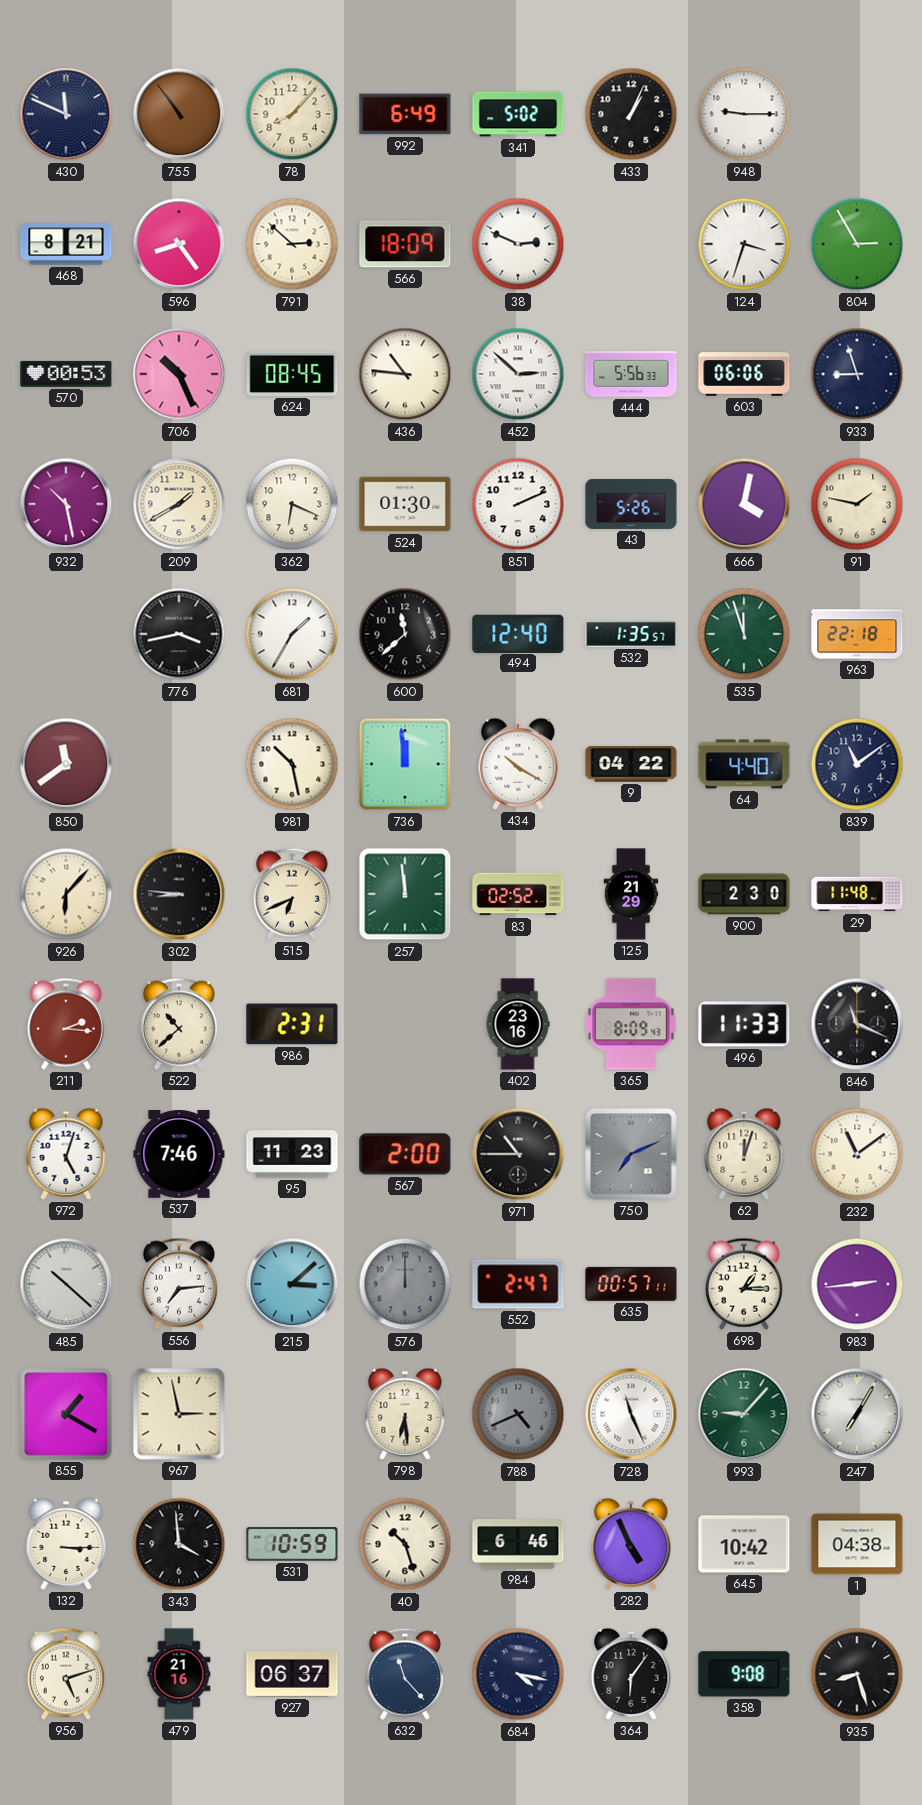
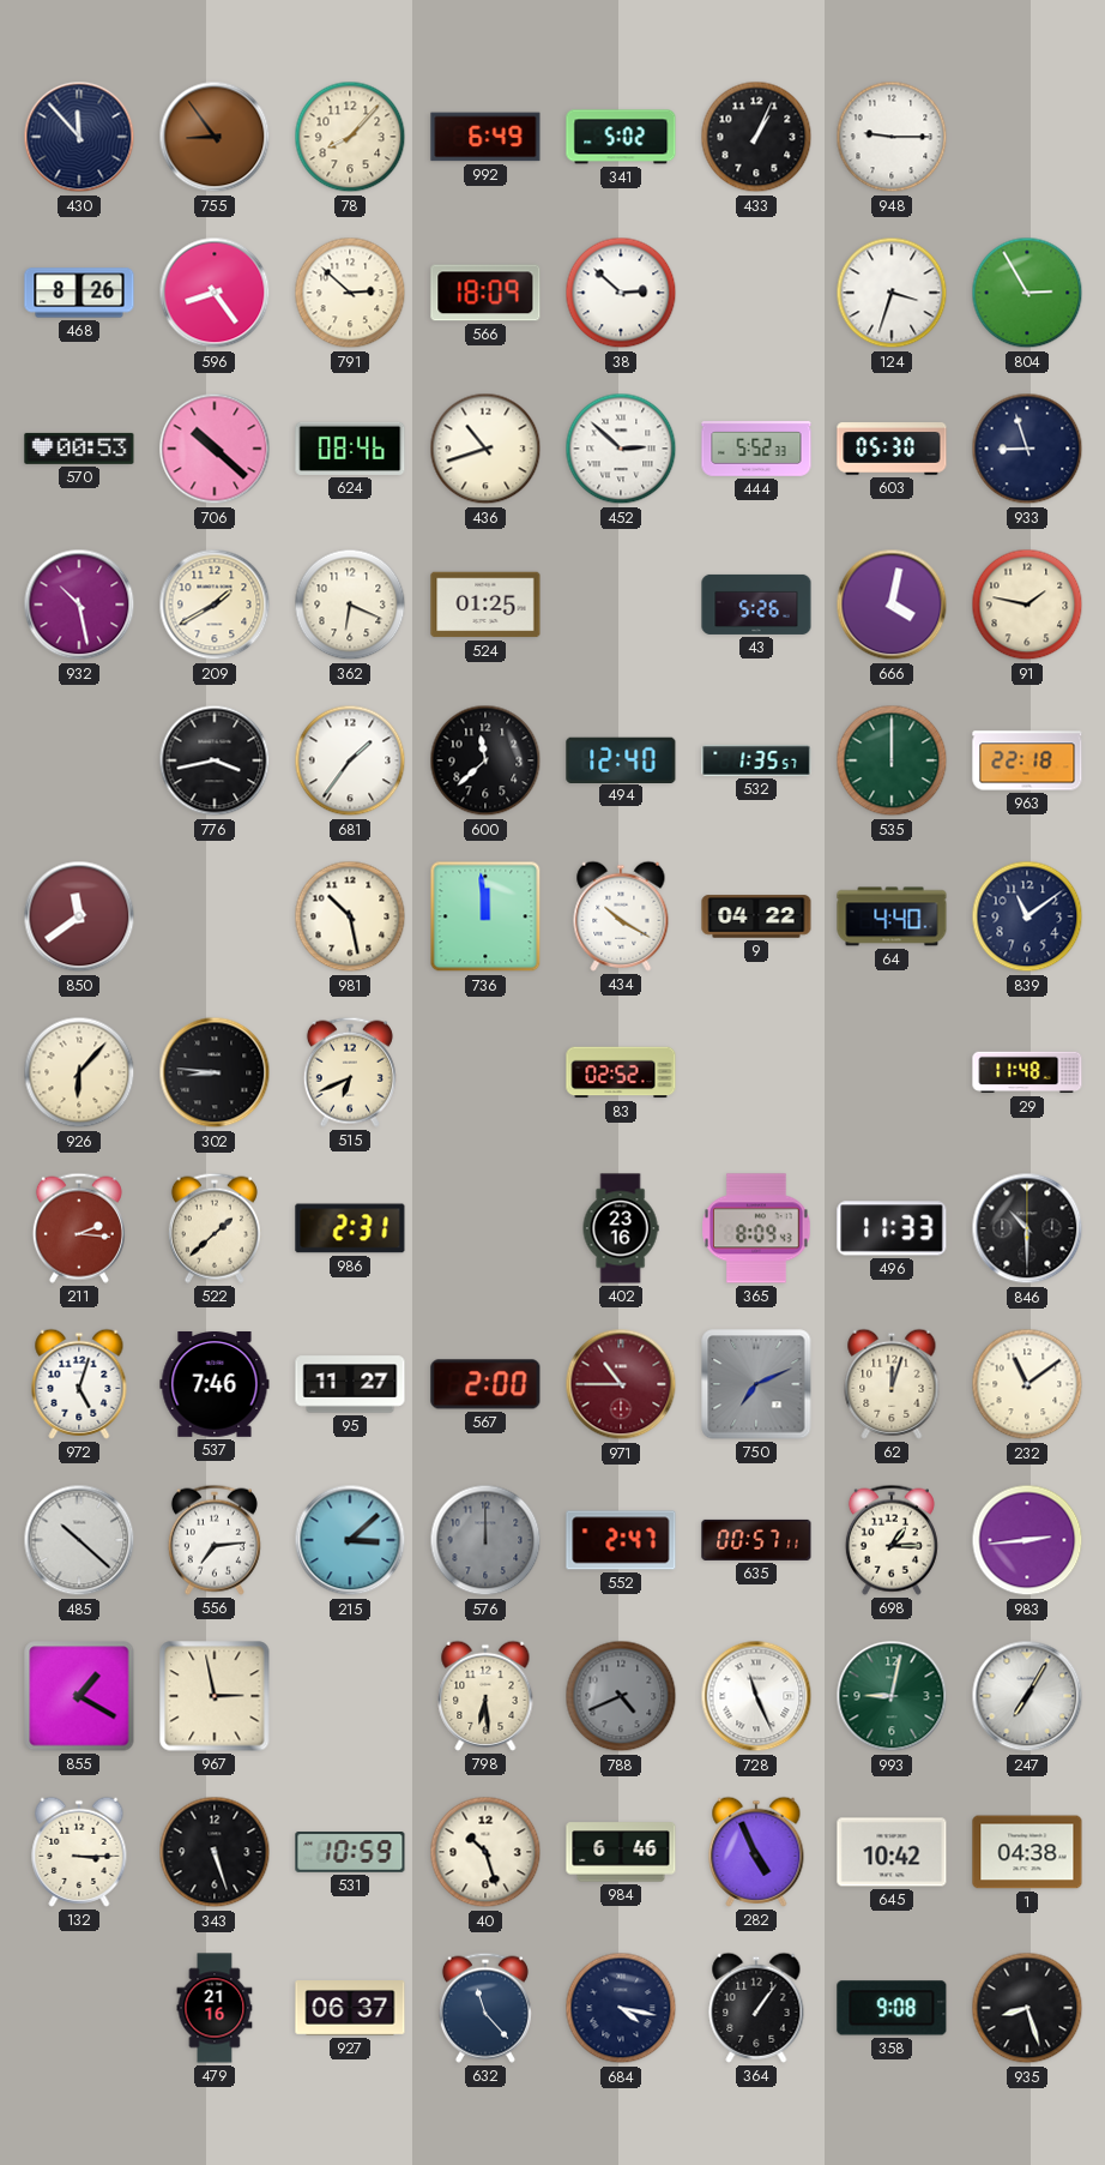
430: 11:49 -> 11:53 (79, 137)
755: 10:54 -> 8:54 (215, 137)
468: 8:21 -> 8:26 (79, 293)
38: 2:49 -> 2:52 (621, 293)
706: 10:26 -> 10:22 (215, 449)
624: 08:45 -> 08:46 (350, 449)
436: 10:46 -> 10:42 (485, 449)
444: 5:56 -> 5:52 (756, 449)
603: 06:06 -> 05:30 (892, 449)
524: 01:30 -> 01:25 (485, 605)
851: 2:11 -> none (518, 504)
681: 1:35 -> 1:36 (350, 760)
535: 11:57 -> 12:00 (892, 760)
257: 11:59 -> none (405, 894)
125: 21:29 -> none (631, 894)
900: 2:30 -> none (744, 894)
522: 10:38 -> 1:38 (215, 1228)
846: 11:19 -> 10:30 (1027, 1228)
95: 11:23 -> 11:27 (350, 1384)
971 dial: black -> burgundy (621, 1384)
993: 9:07 -> 9:02 (892, 1696)
343: 3:59 -> 5:27 (215, 1852)
956: 5:12 -> none (66, 1674)
364: 6:06 -> 1:06 (756, 2008)
